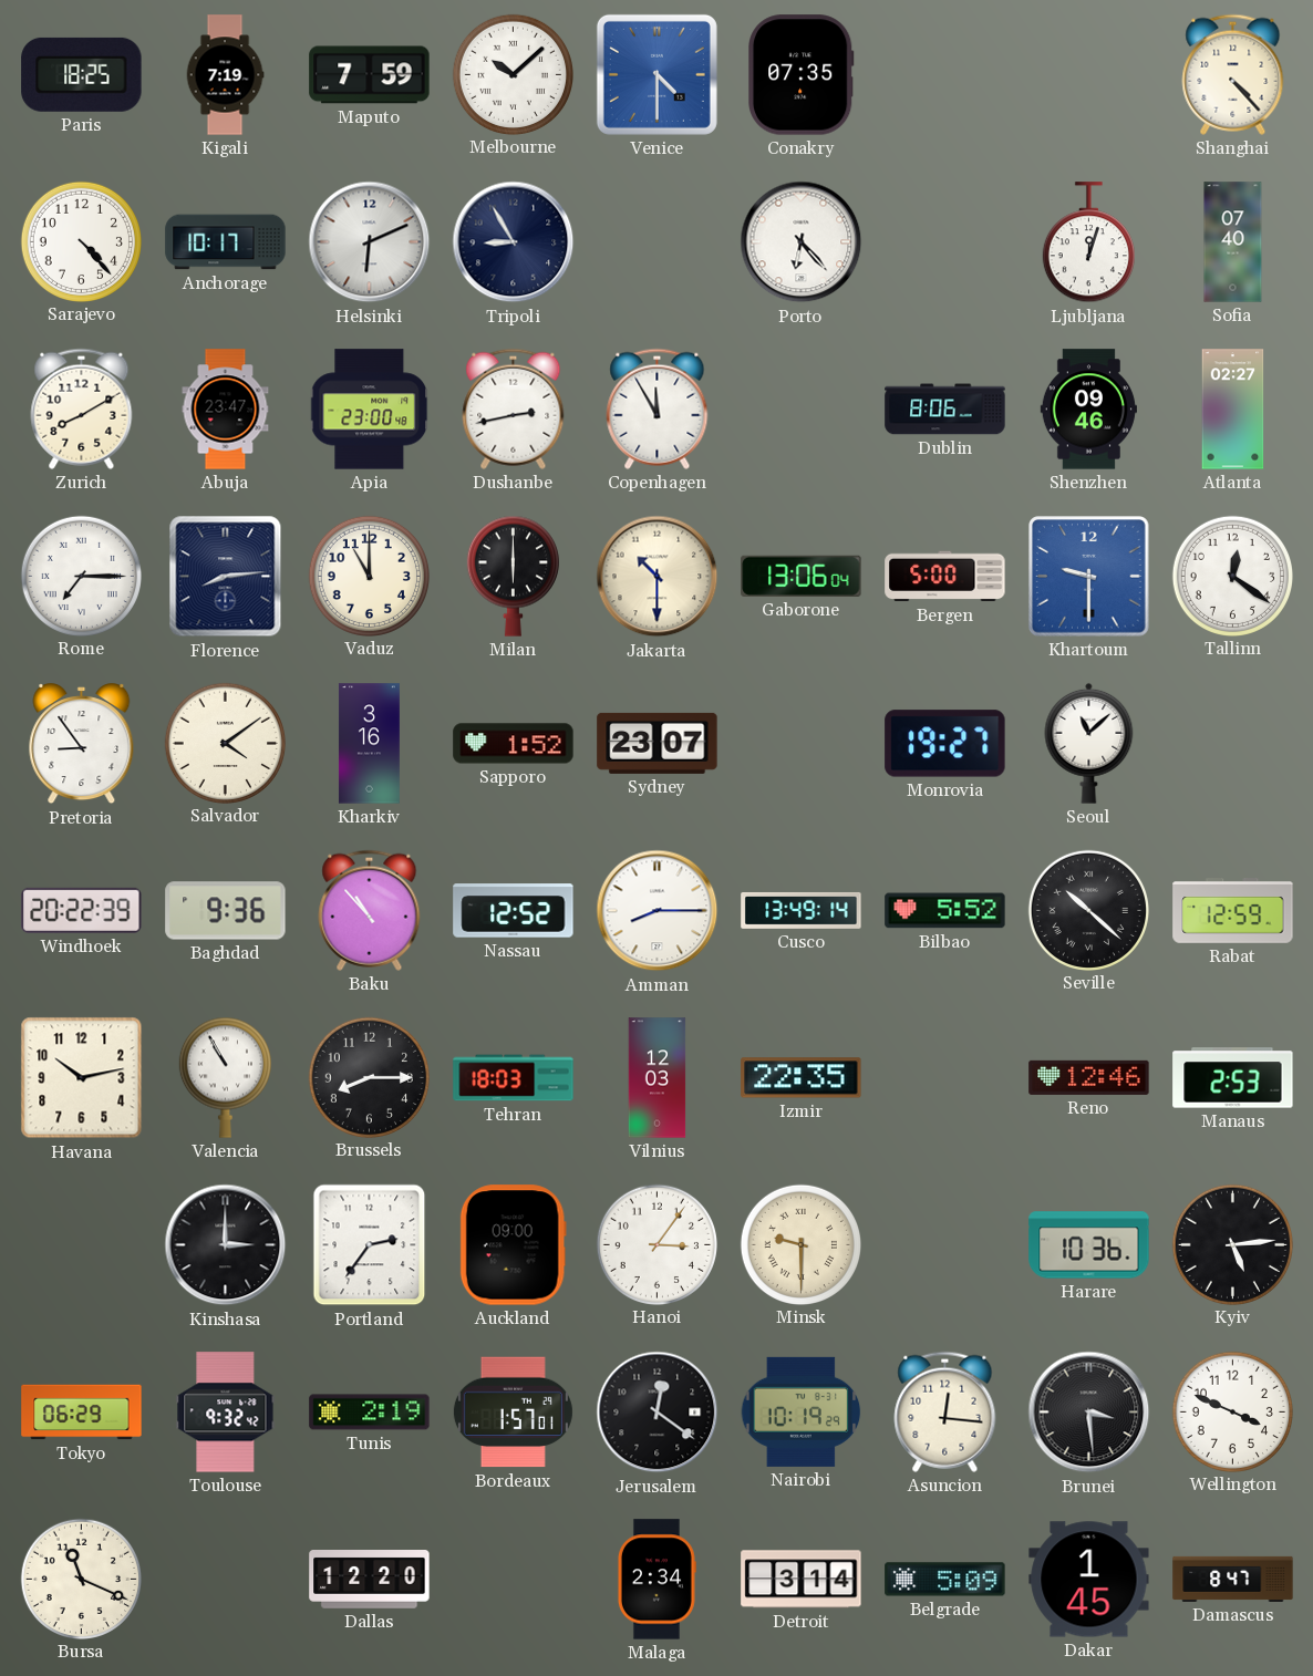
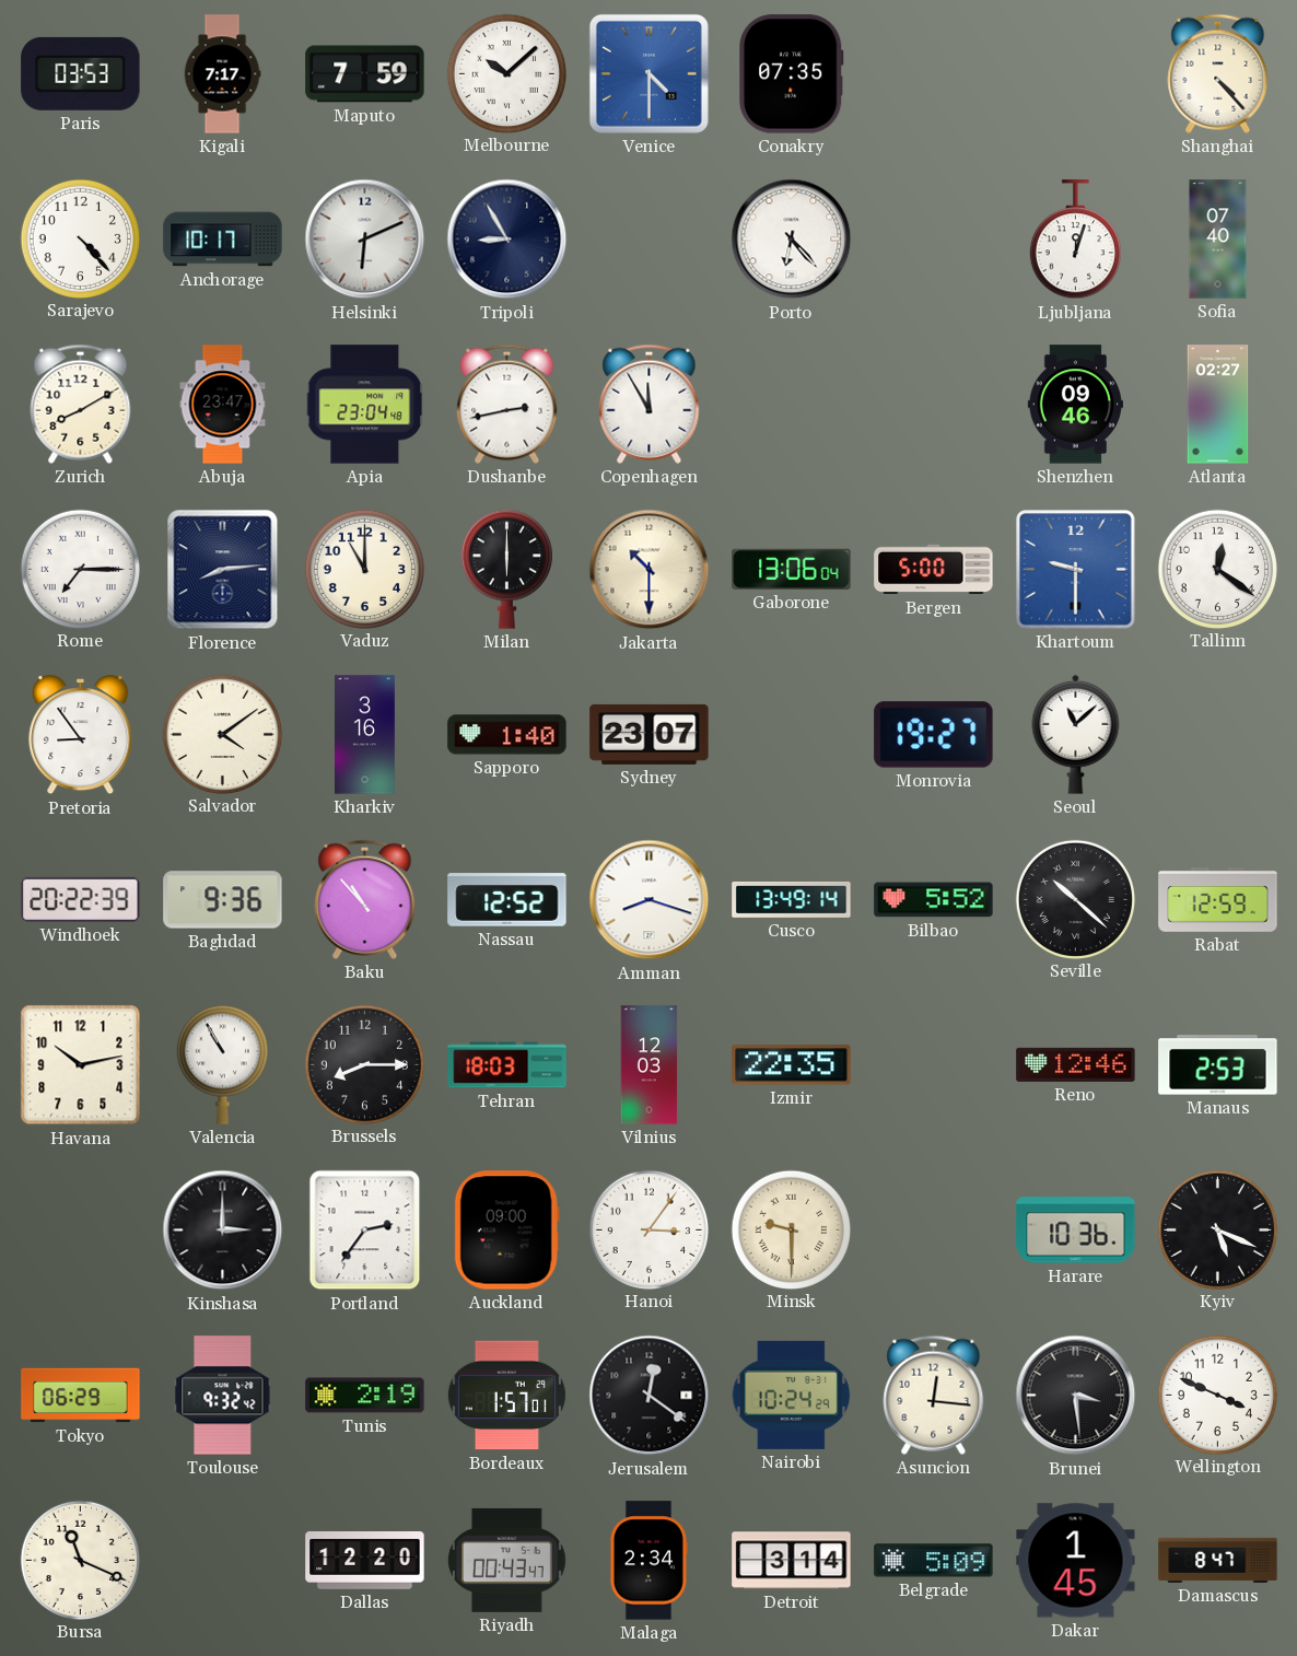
Paris: 18:25 -> 03:53 (81, 73)
Kigali: 7:19 -> 7:17 (222, 74)
Apia: 23:00 -> 23:04 (365, 405)
Dublin: 8:06 -> none (945, 410)
Sapporo: 1:52 -> 1:40 (507, 735)
Amman: 8:15 -> 8:18 (650, 900)
Kyiv: 5:14 -> 5:19 (1217, 1229)
Nairobi: 10:19 -> 10:24 (792, 1395)
Riyadh: none -> 00:43 (507, 1560)
